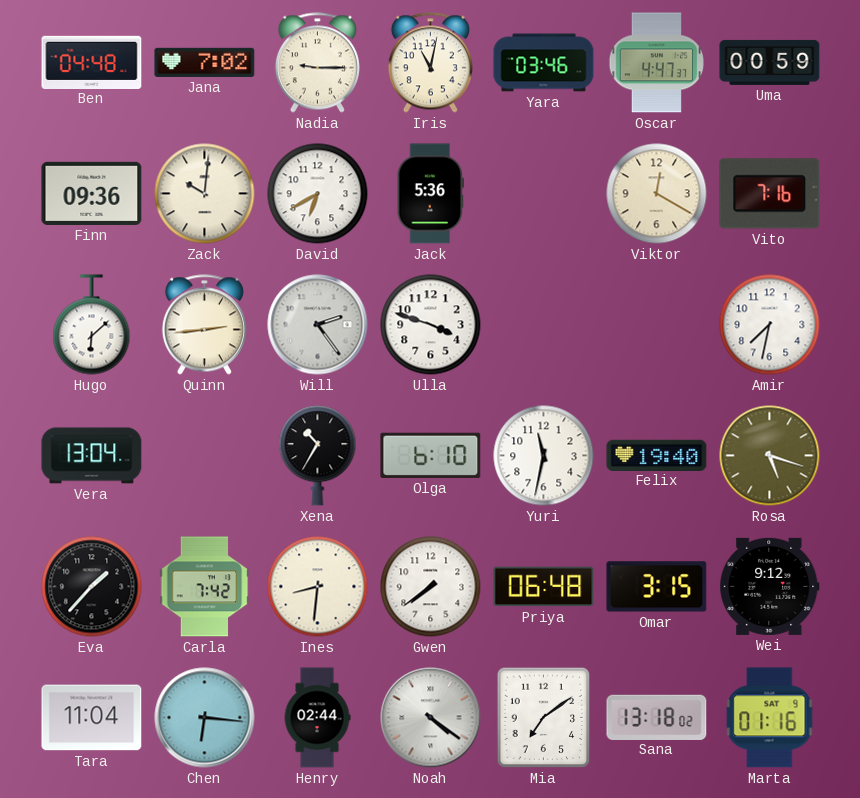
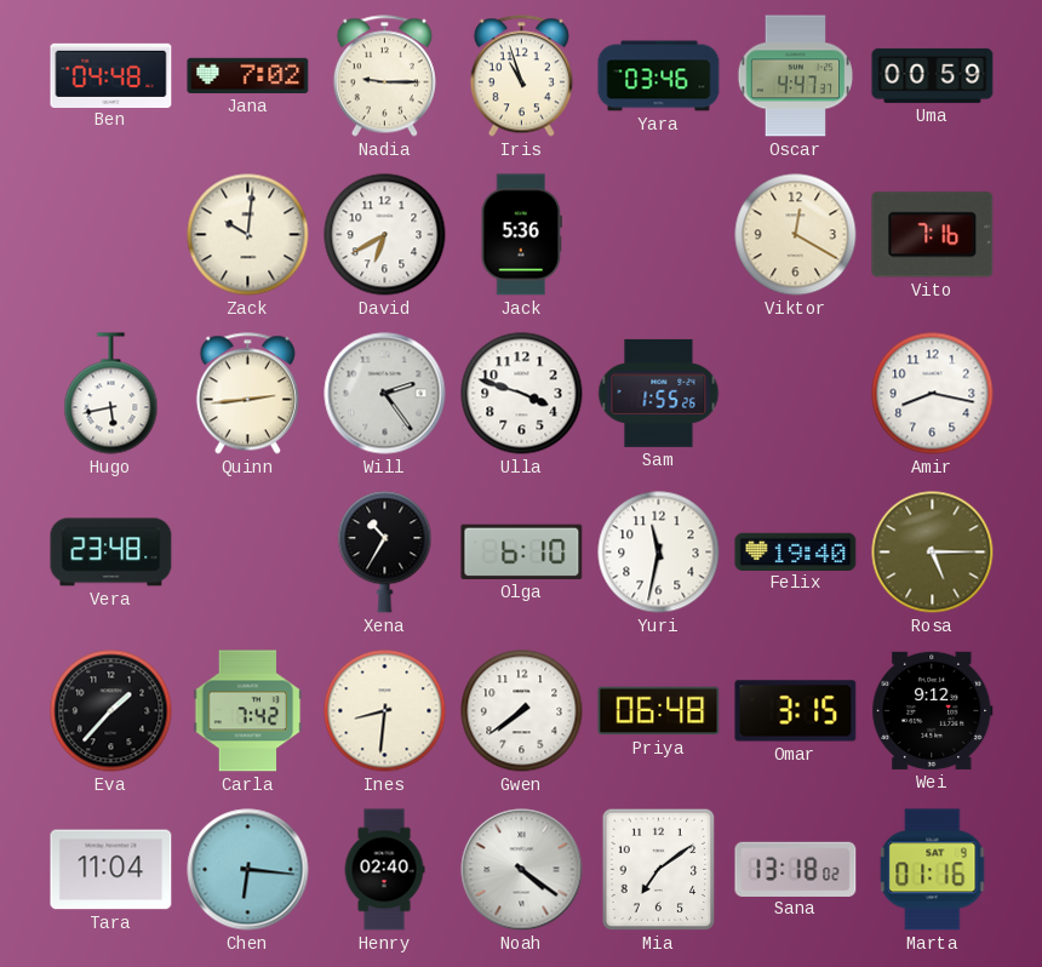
Iris: 11:02 -> 10:57 (521, 76)
Finn: 09:36 -> none (92, 193)
Hugo: 6:08 -> 5:43 (111, 394)
Sam: none -> 1:55 (659, 393)
Amir: 7:32 -> 8:17 (933, 394)
Vera: 13:04 -> 23:48 (111, 553)
Rosa: 5:18 -> 5:15 (933, 553)
Henry: 02:44 -> 02:40 (384, 870)
